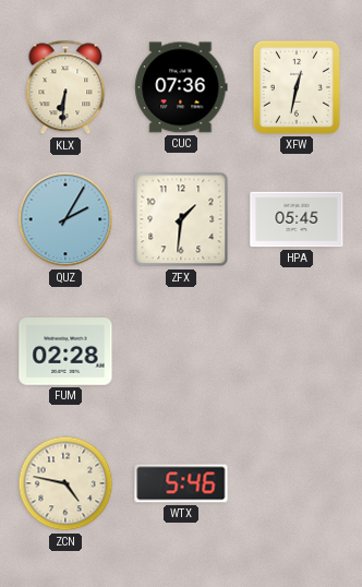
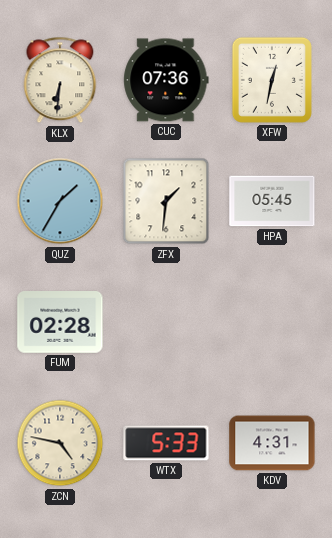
QUZ: 2:05 -> 1:35 (60, 201)
WTX: 5:46 -> 5:33 (166, 443)
KDV: none -> 4:31 (272, 443)
